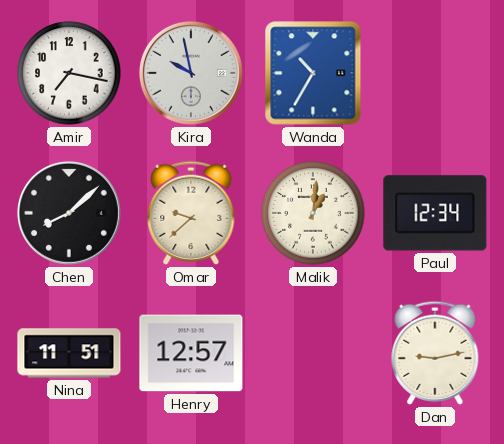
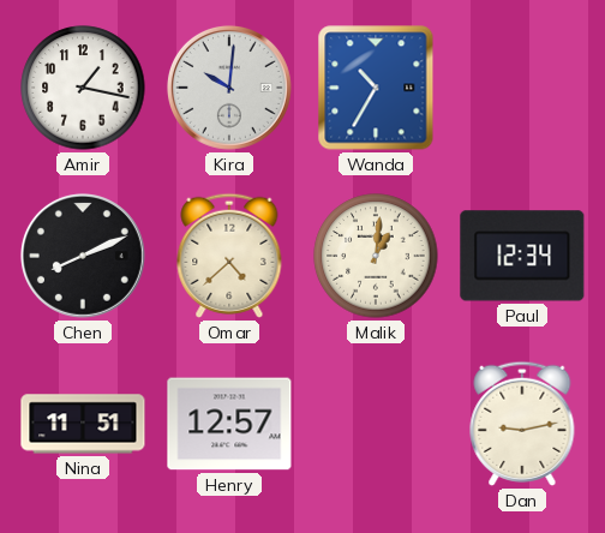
Amir: 7:17 -> 1:17 (83, 88)
Kira: 9:58 -> 10:01 (229, 88)
Chen: 8:08 -> 8:11 (83, 256)
Omar: 9:38 -> 4:38 (229, 256)
